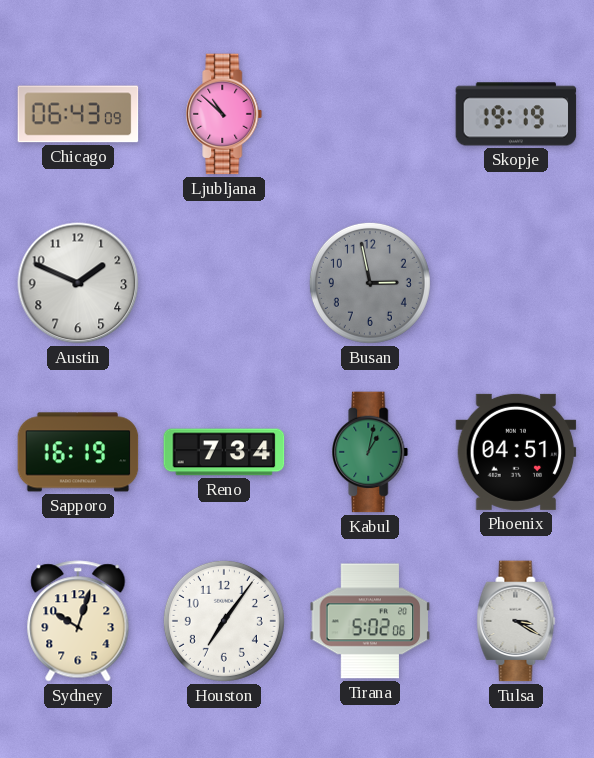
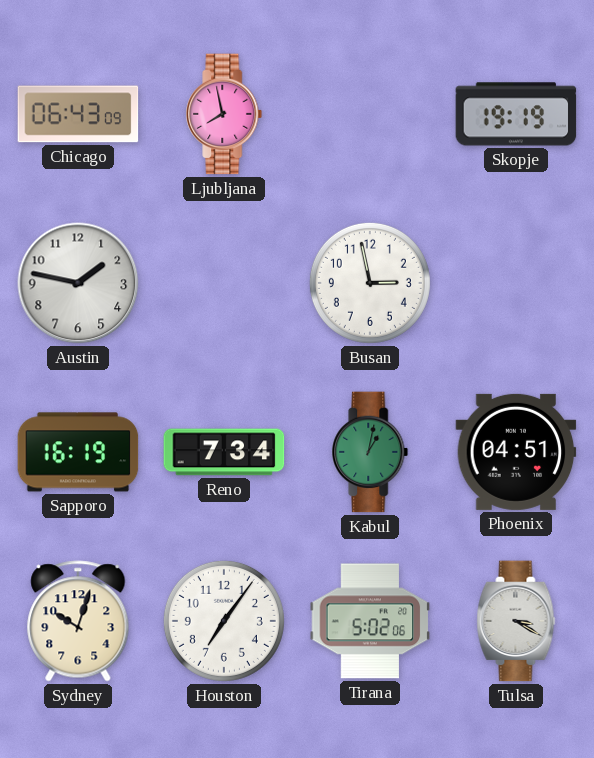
Ljubljana: 10:52 -> 7:58 (224, 114)
Austin: 1:49 -> 1:47 (78, 283)
Busan dial: grey -> white (370, 283)
